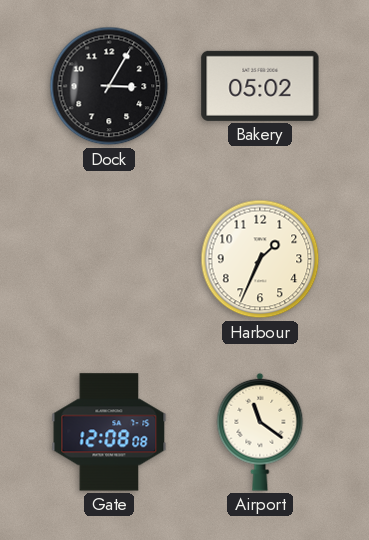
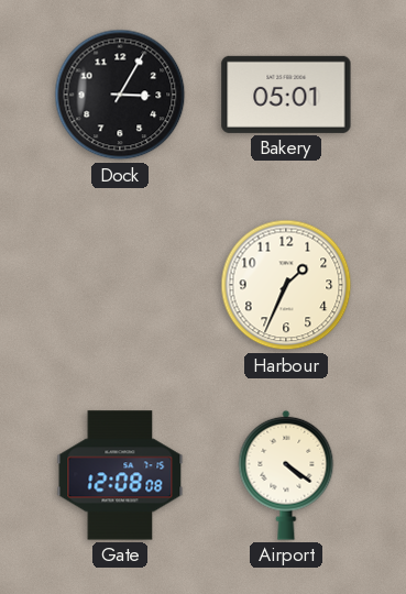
Bakery: 05:02 -> 05:01 (286, 95)
Airport: 11:21 -> 4:21 (286, 475)
